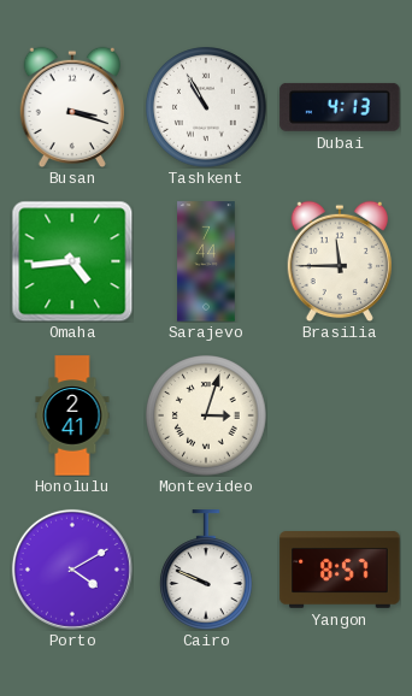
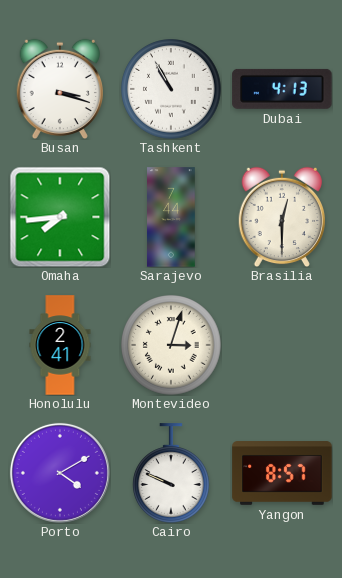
Omaha: 4:44 -> 7:44 (60, 217)
Brasilia: 11:45 -> 12:30 (281, 217)
